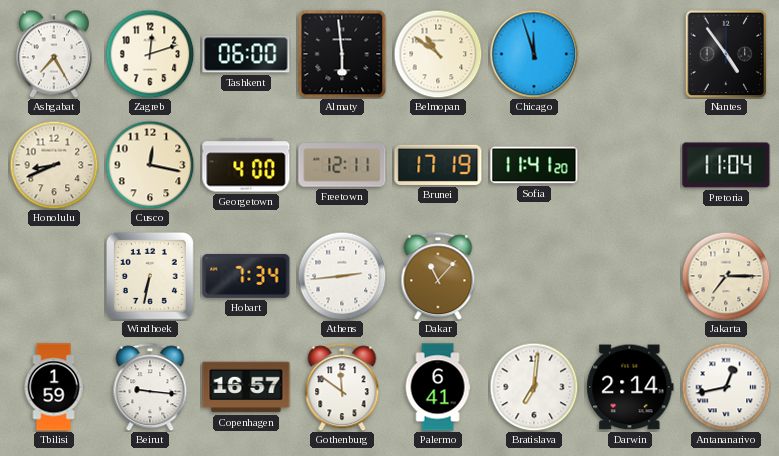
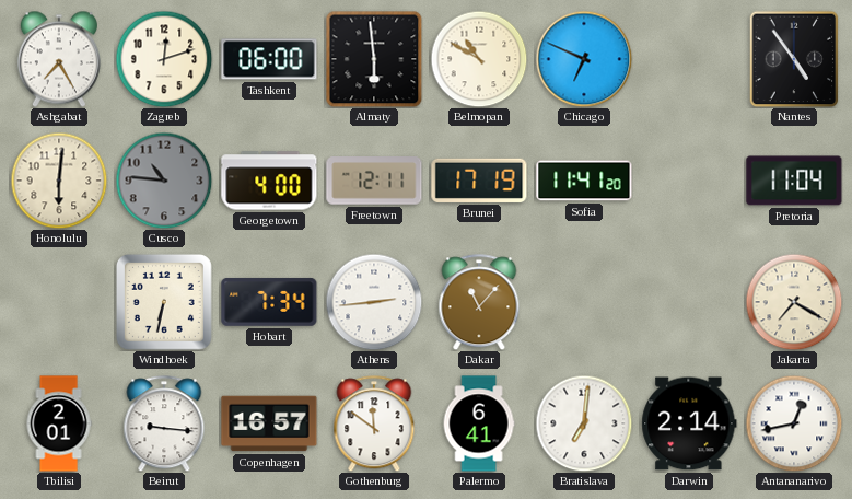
Belmopan: 10:51 -> 10:50 (479, 59)
Chicago: 11:57 -> 6:49 (584, 59)
Honolulu: 8:41 -> 6:01 (59, 181)
Cusco: 12:17 -> 10:46 (164, 181)
Cusco dial: cream -> grey (164, 181)
Jakarta: 7:15 -> 7:20 (794, 302)
Tbilisi: 1:59 -> 2:01 (59, 423)
